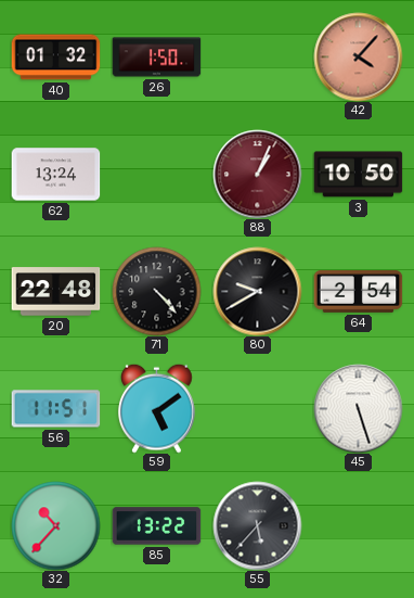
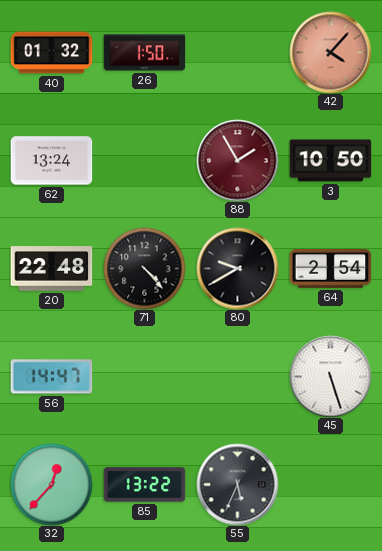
88: 1:04 -> 1:55 (237, 160)
56: 11:51 -> 14:47 (51, 377)
59: 5:09 -> none (157, 408)
32: 10:37 -> 12:37 (51, 484)
55: 5:37 -> 5:34 (237, 484)
